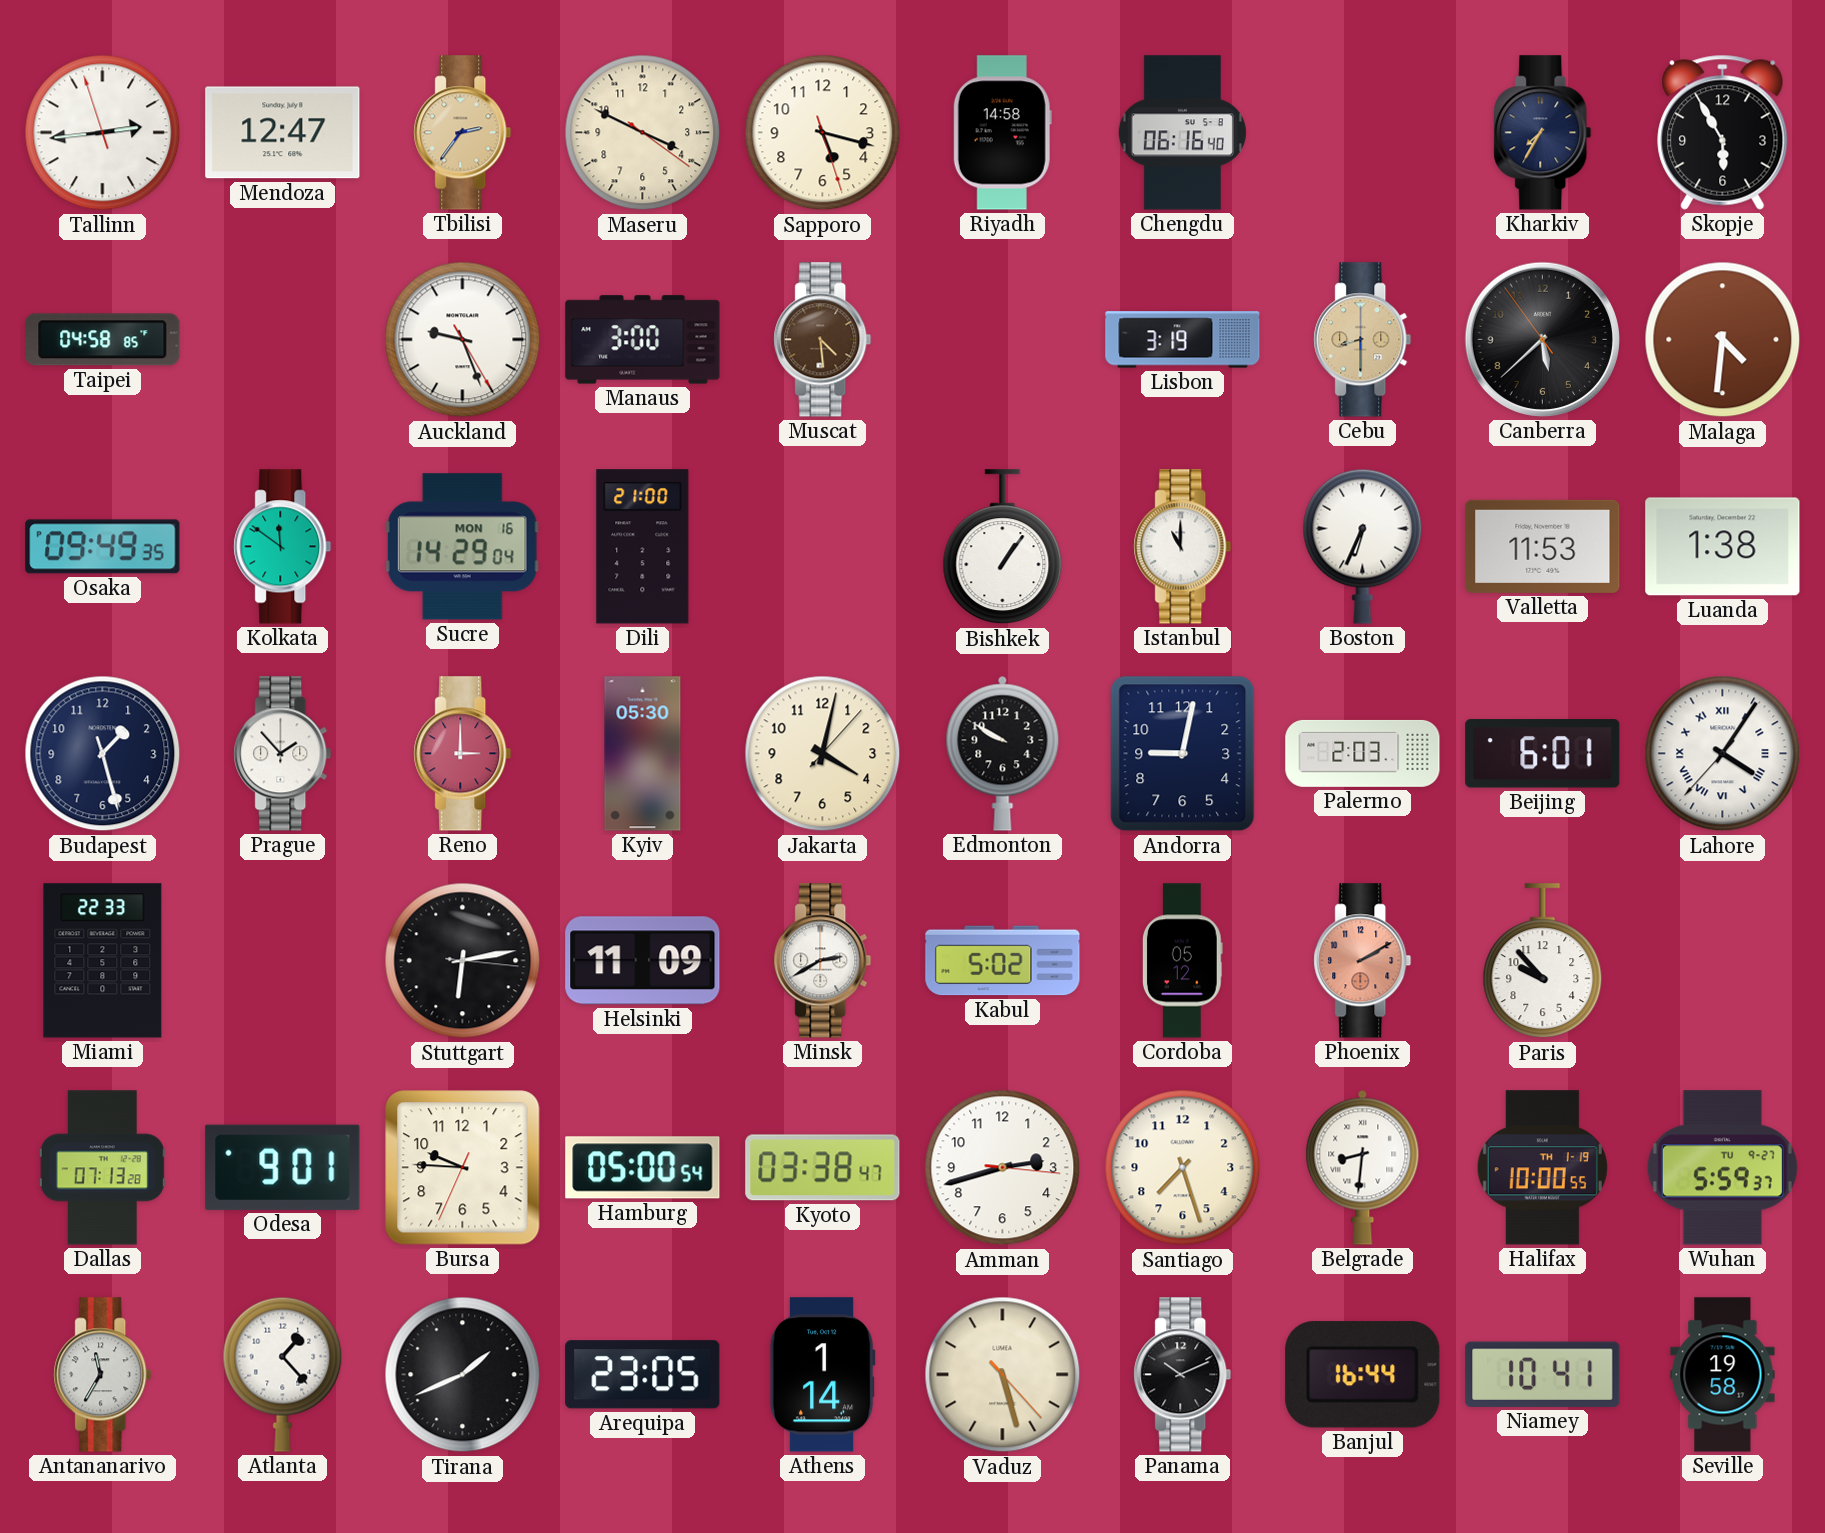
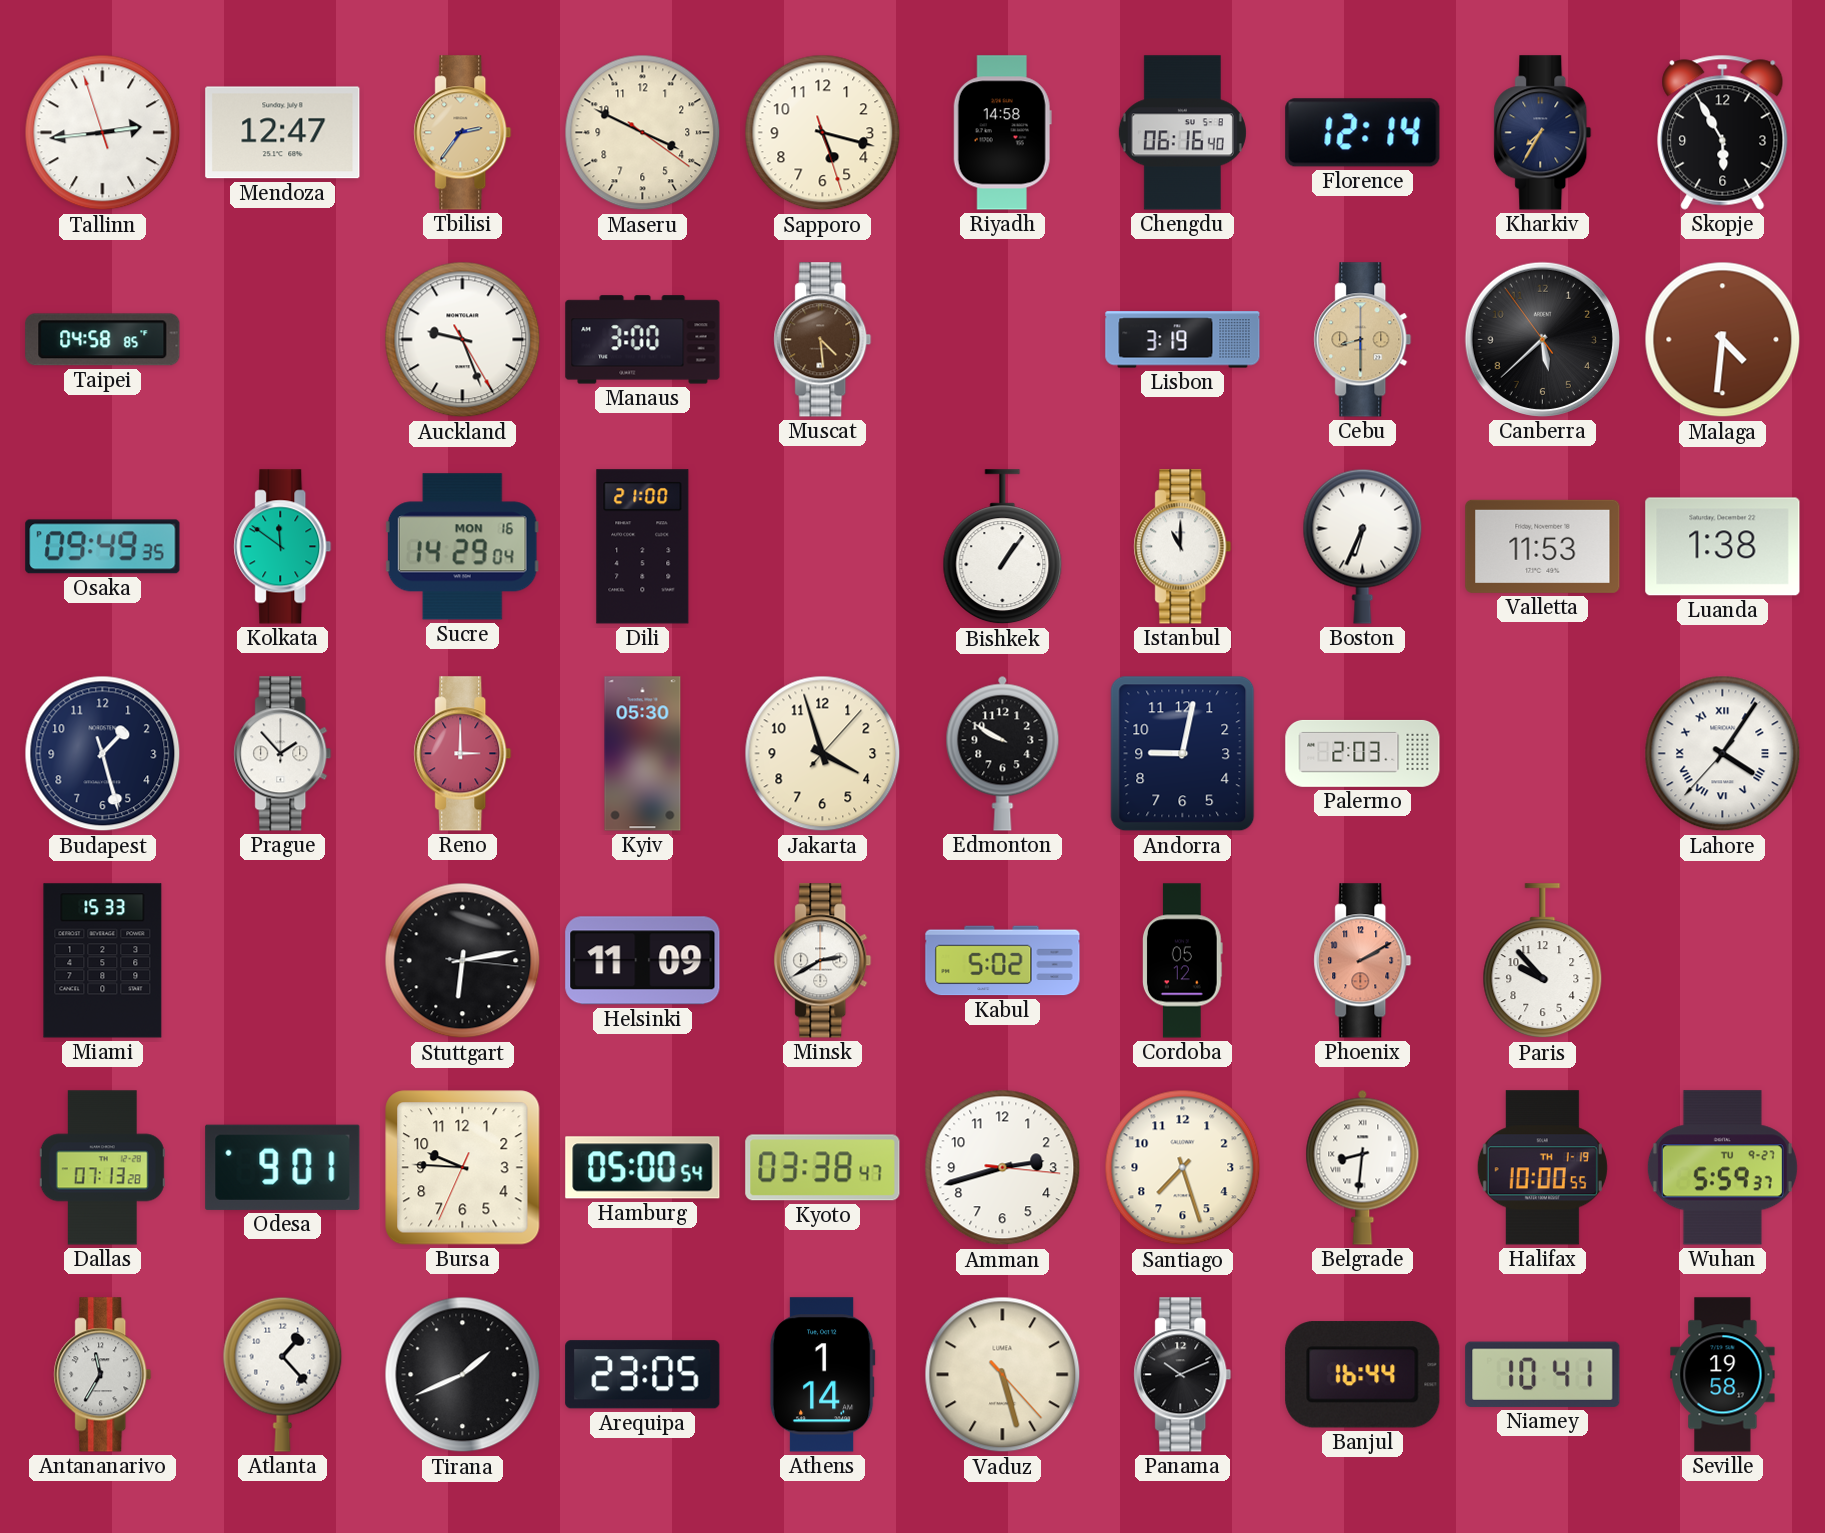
Florence: none -> 12:14 (1363, 133)
Jakarta: 4:02 -> 3:57 (823, 754)
Beijing: 6:01 -> none (1543, 754)
Miami: 22:33 -> 15:33 (103, 961)
